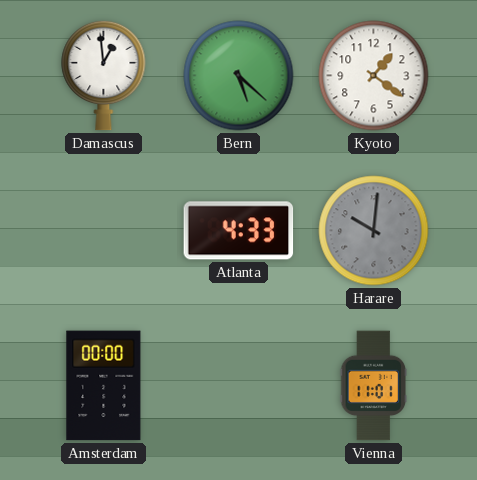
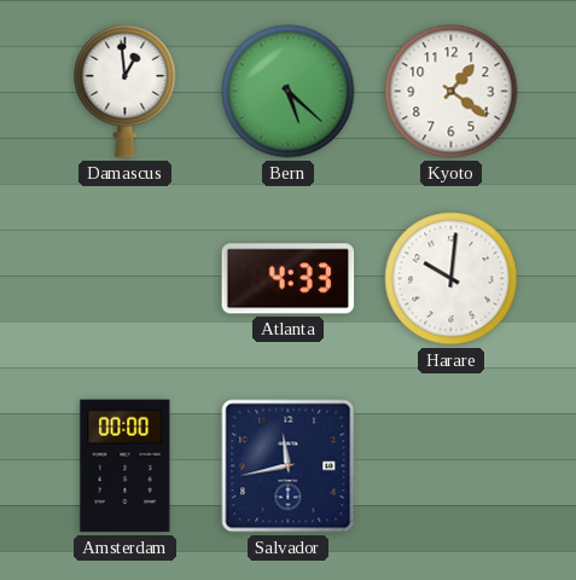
Harare dial: grey -> white (452, 279)
Salvador: none -> 11:43 (289, 466)
Vienna: 11:01 -> none (374, 386)
